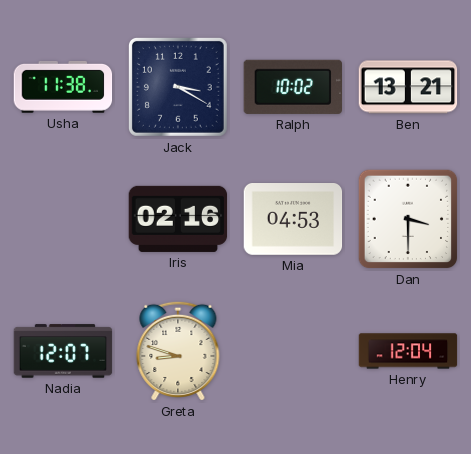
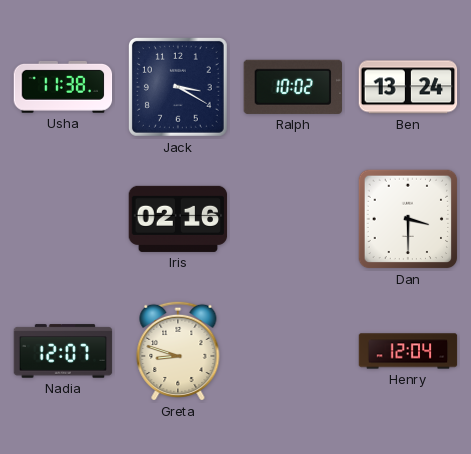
Ben: 13:21 -> 13:24 (408, 87)
Mia: 04:53 -> none (293, 220)
